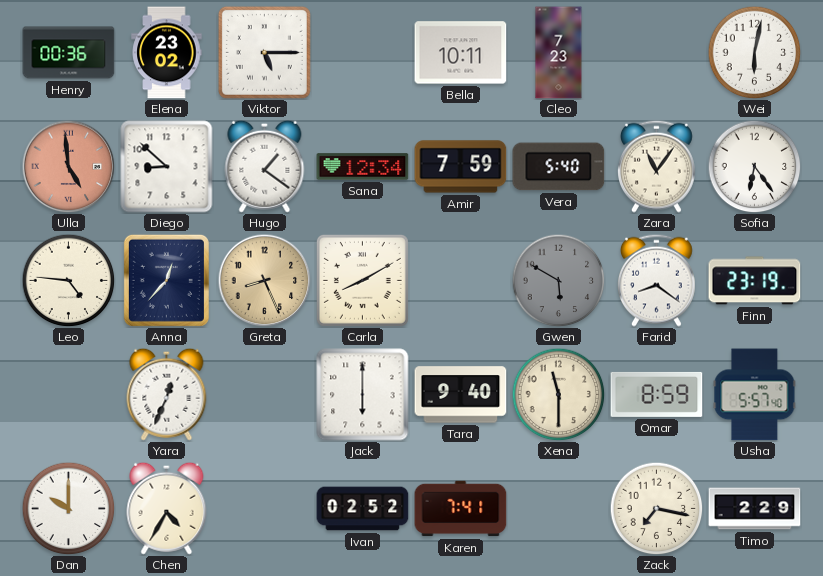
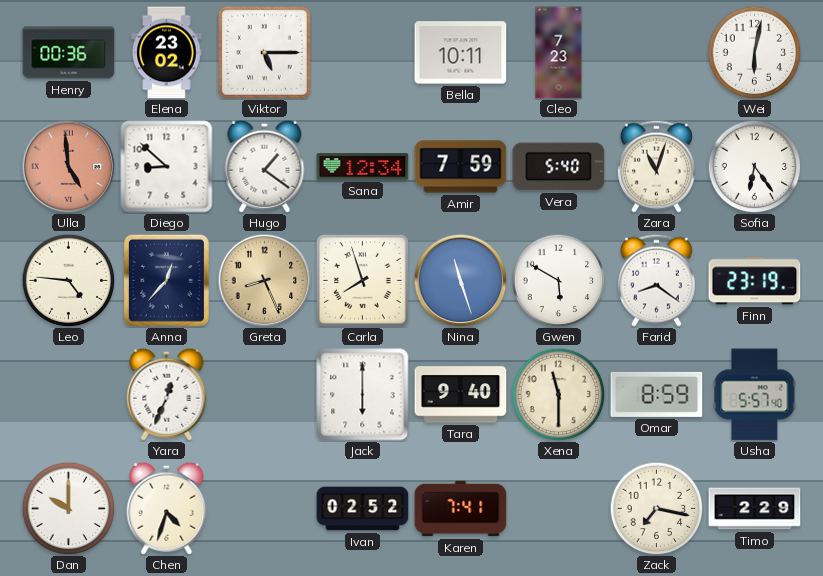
Zara: 11:06 -> 11:03 (657, 166)
Carla: 8:10 -> 7:57 (362, 280)
Nina: none -> 11:27 (460, 280)
Gwen dial: grey -> white (558, 280)
Chen: 4:35 -> 4:33 (167, 508)
